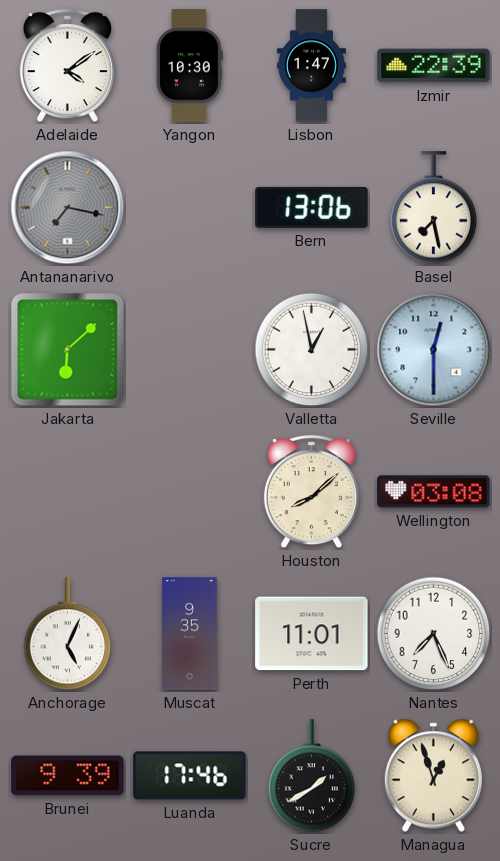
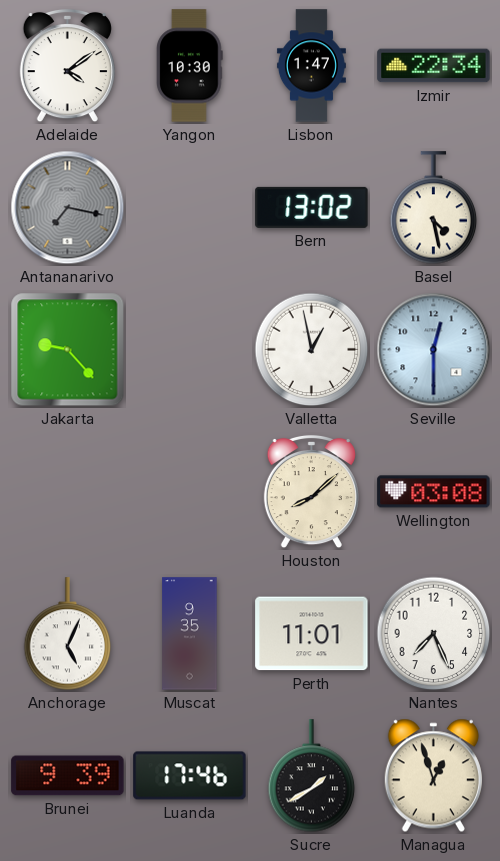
Izmir: 22:39 -> 22:34 (434, 66)
Bern: 13:06 -> 13:02 (312, 207)
Basel: 7:28 -> 4:28 (434, 208)
Jakarta: 6:08 -> 9:23 (68, 350)
